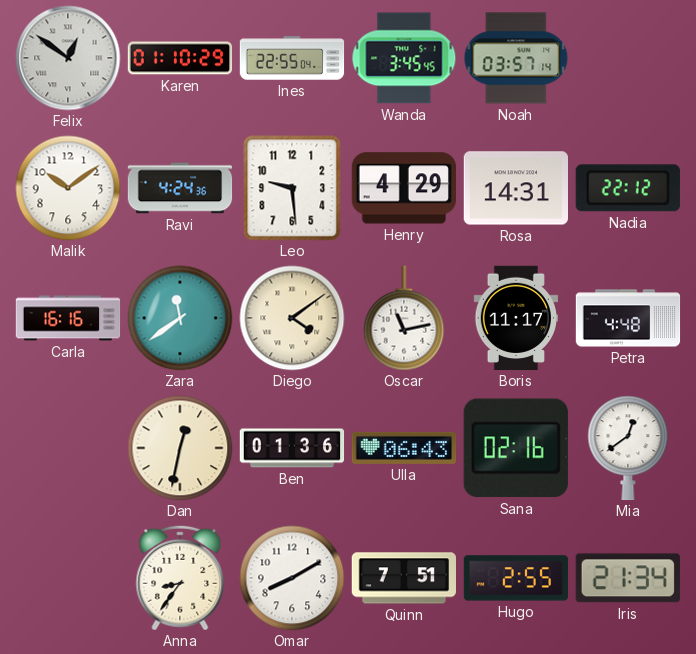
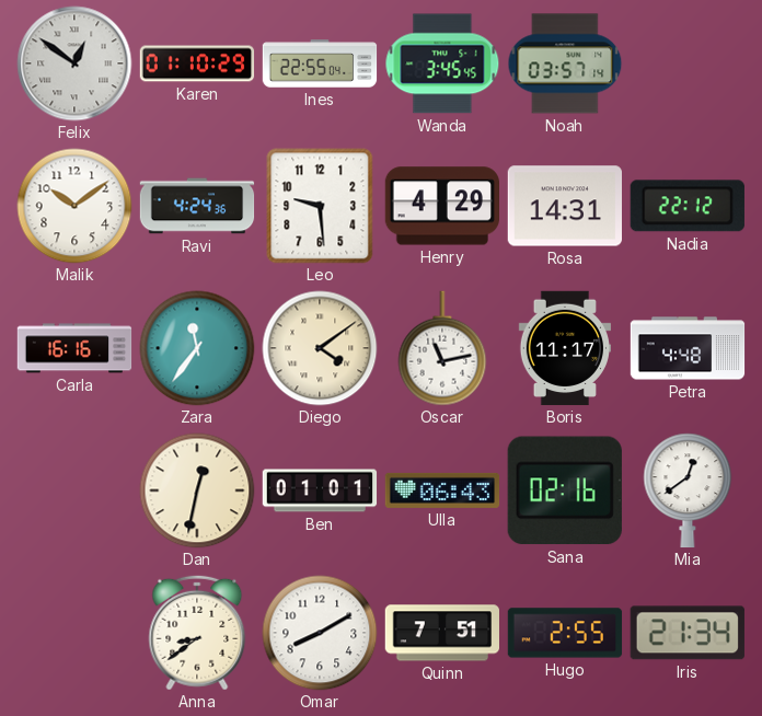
Zara: 11:39 -> 11:36 (197, 348)
Ben: 01:36 -> 01:01 (320, 490)
Anna: 8:36 -> 8:39 (197, 633)
